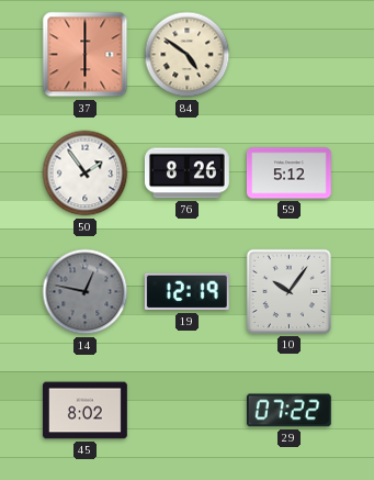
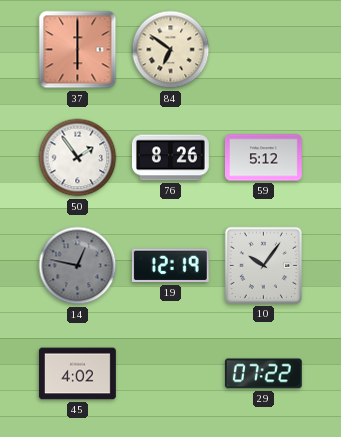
84: 4:51 -> 6:51 (171, 50)
45: 8:02 -> 4:02 (77, 374)
